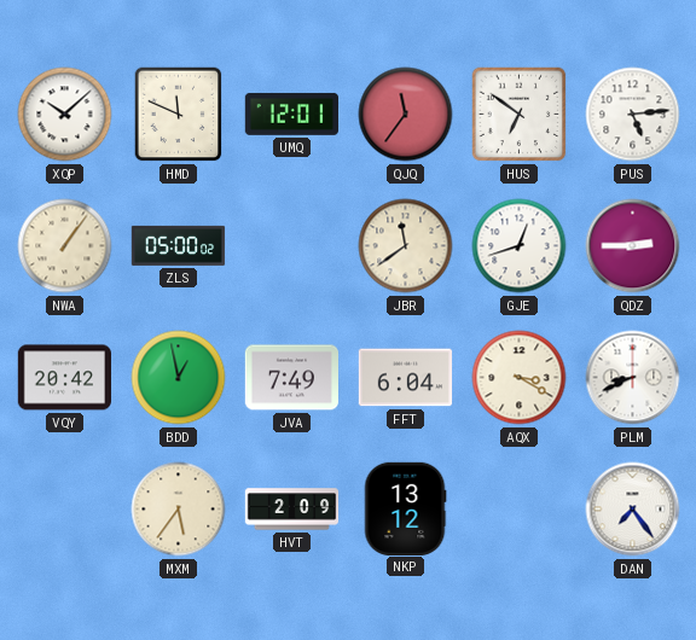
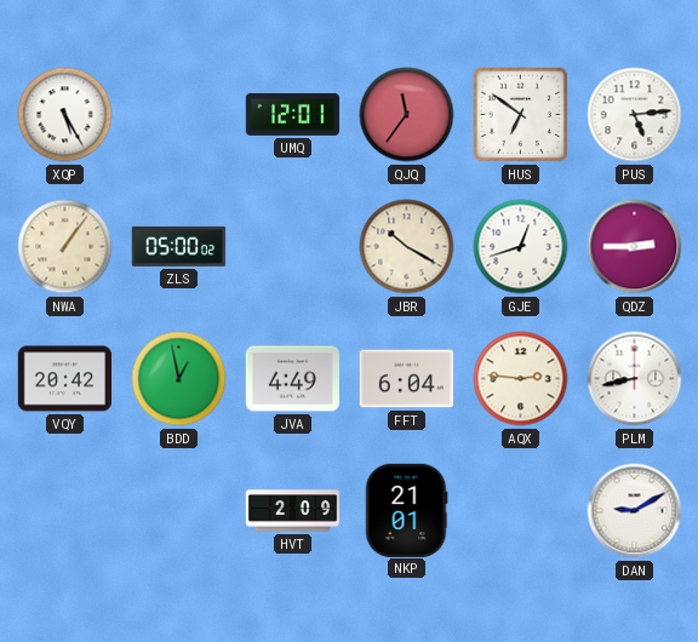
XQP: 10:08 -> 5:25 (65, 115)
HMD: 11:49 -> none (179, 115)
JBR: 11:39 -> 10:20 (407, 247)
JVA: 7:49 -> 4:49 (293, 379)
AQX: 3:20 -> 2:46 (521, 379)
PLM: 8:41 -> 8:43 (635, 379)
MXM: 5:36 -> none (179, 510)
NKP: 13:12 -> 21:01 (406, 510)
DAN: 7:24 -> 9:10 (635, 511)
